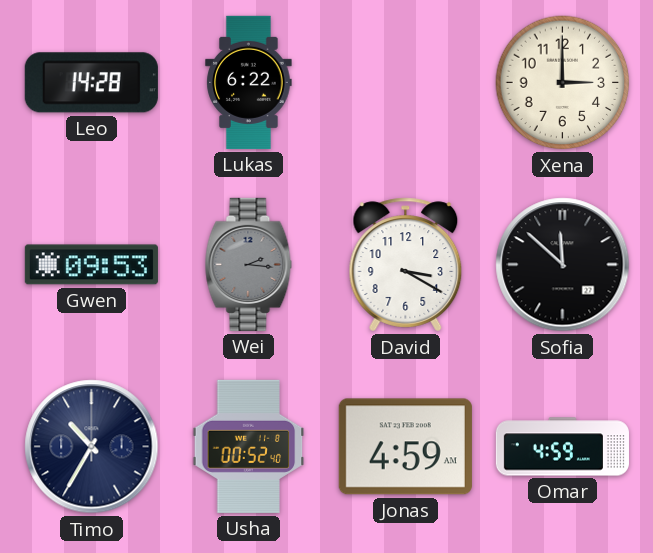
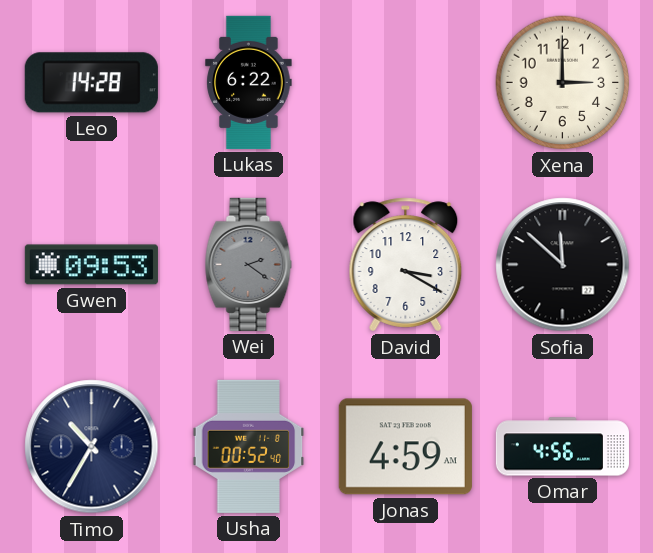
Wei: 2:16 -> 2:21 (249, 264)
Omar: 4:59 -> 4:56 (562, 447)
